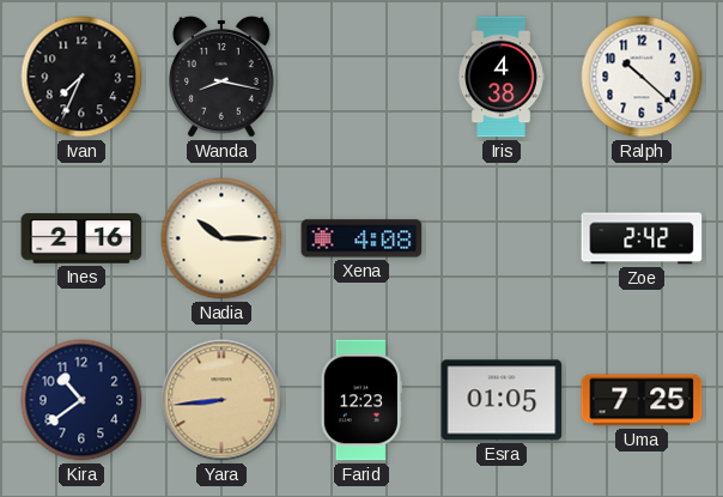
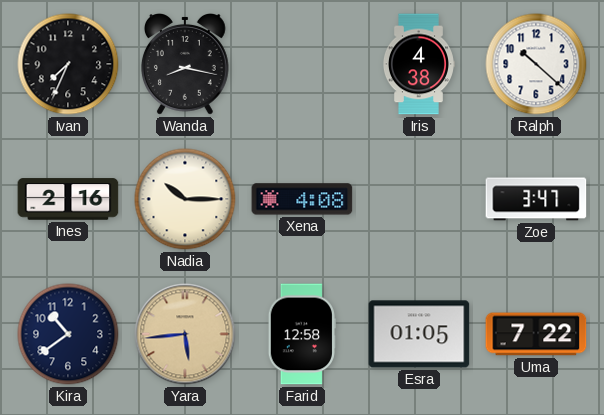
Zoe: 2:42 -> 3:47 (536, 199)
Yara: 8:44 -> 5:44 (185, 334)
Farid: 12:23 -> 12:58 (302, 334)
Uma: 7:25 -> 7:22 (536, 334)
